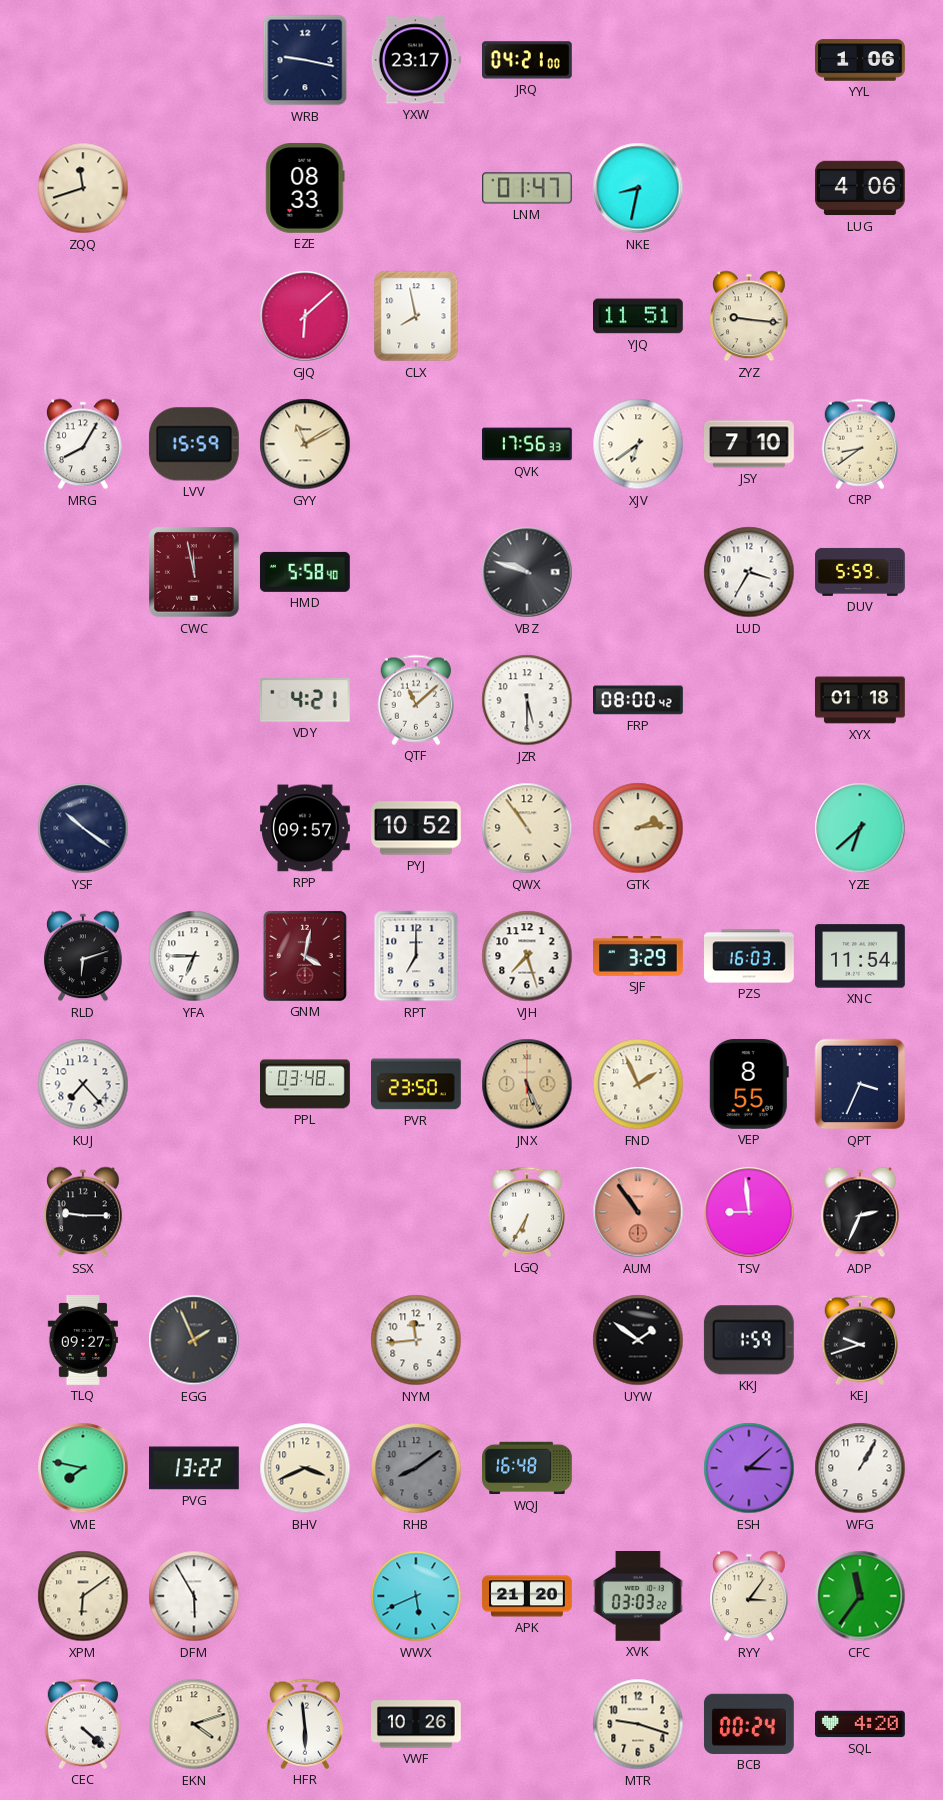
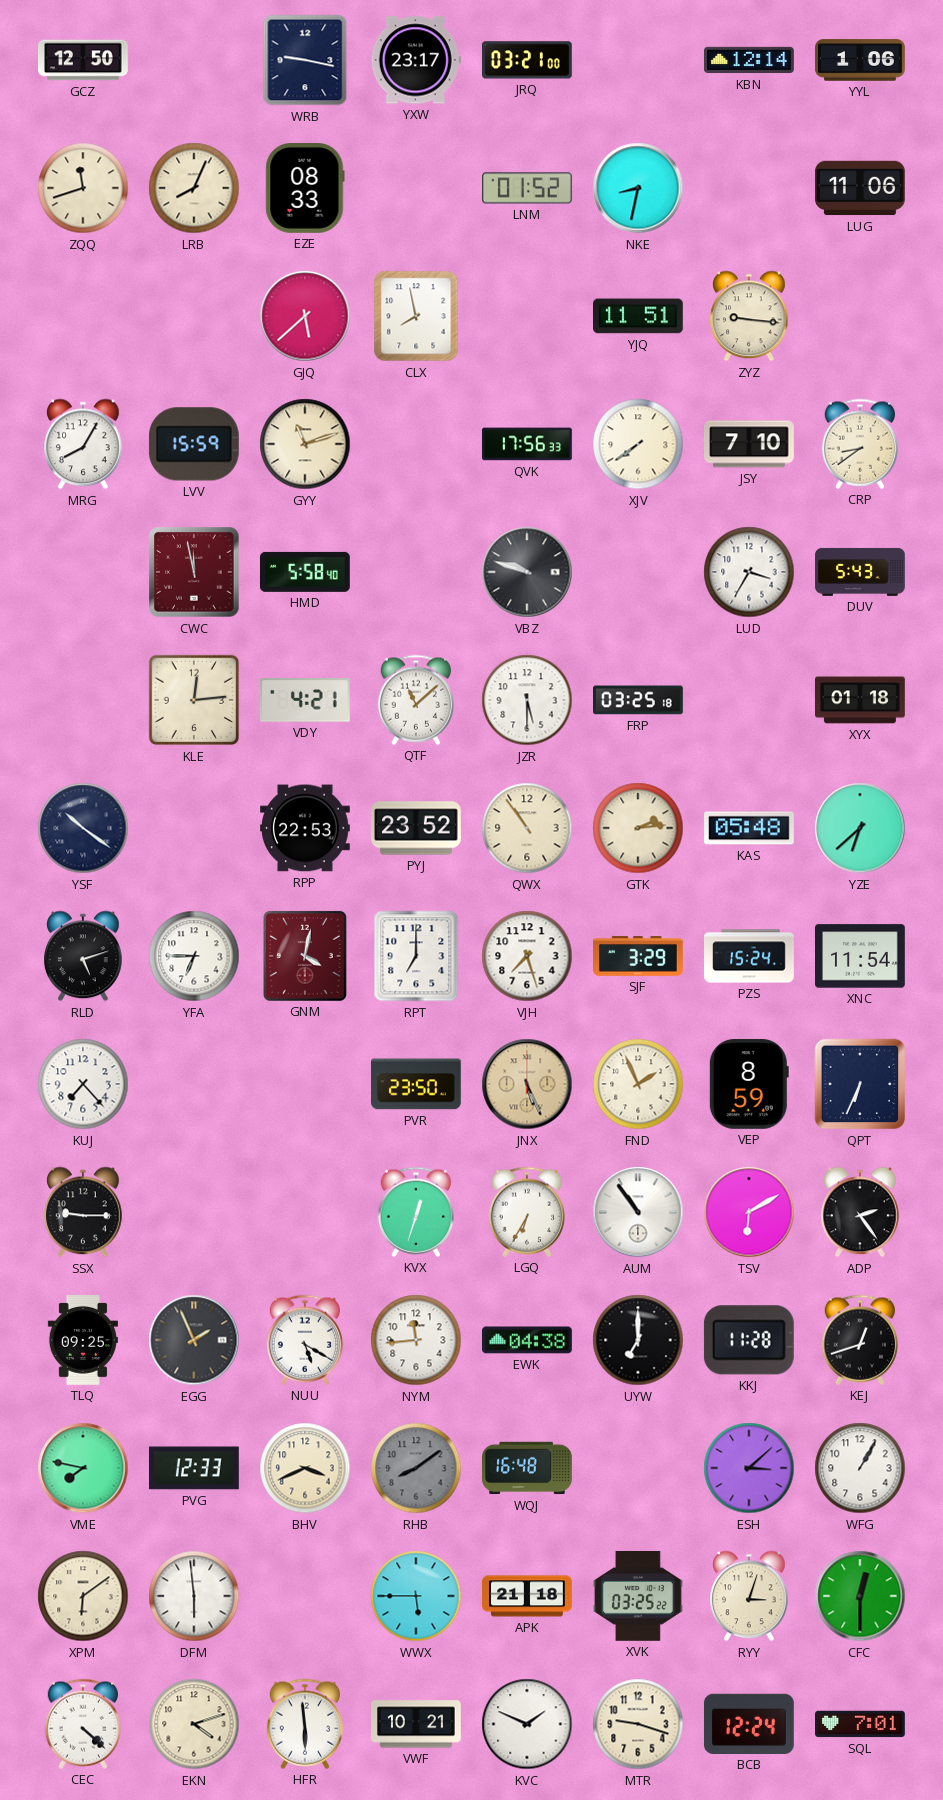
GCZ: none -> 12:50 (83, 60)
JRQ: 04:21 -> 03:21 (528, 60)
KBN: none -> 12:14 (750, 60)
LRB: none -> 8:04 (194, 188)
LNM: 01:47 -> 01:52 (528, 188)
LUG: 4:06 -> 11:06 (861, 188)
GJQ: 6:08 -> 5:38 (305, 316)
GYY: 11:10 -> 11:12 (305, 444)
XJV: 6:39 -> 7:39 (638, 444)
DUV: 5:59 -> 5:43 (860, 572)
KLE: none -> 12:14 (194, 700)
FRP: 08:00 -> 03:25 (639, 700)
RPP: 09:57 -> 22:53 (306, 828)
PYJ: 10:52 -> 23:52 (417, 828)
KAS: none -> 05:48 (750, 828)
RLD: 6:12 -> 5:12 (83, 956)
PZS: 16:03 -> 15:24 (749, 956)
PPL: 03:48 -> none (305, 1084)
VEP: 8:55 -> 8:59 (749, 1084)
QPT: 3:34 -> 6:34 (860, 1084)
KVX: none -> 12:33 (416, 1212)
AUM dial: salmon -> white (638, 1212)
TSV: 8:59 -> 6:10 (749, 1212)
ADP: 2:34 -> 2:24 (860, 1212)
TLQ: 09:27 -> 09:25 (83, 1341)
NUU: none -> 5:20 (305, 1340)
EWK: none -> 04:38 (528, 1340)
UYW: 1:51 -> 7:00 (638, 1340)
KKJ: 1:59 -> 11:28 (749, 1340)
KEJ: 9:42 -> 12:42 (860, 1340)
PVG: 13:22 -> 12:33 (194, 1468)
DFM: 5:55 -> 5:59 (194, 1596)
WWX: 5:41 -> 5:45 (416, 1596)
APK: 21:20 -> 21:18 (527, 1596)
XVK: 03:03 -> 03:25 (639, 1597)
RYY: 3:06 -> 3:03 (749, 1596)
CFC: 11:36 -> 12:30 (860, 1596)
VWF: 10:26 -> 10:21 (417, 1724)
KVC: none -> 1:49 (527, 1724)
BCB: 00:24 -> 12:24 (749, 1724)
SQL: 4:20 -> 7:01 (861, 1724)
